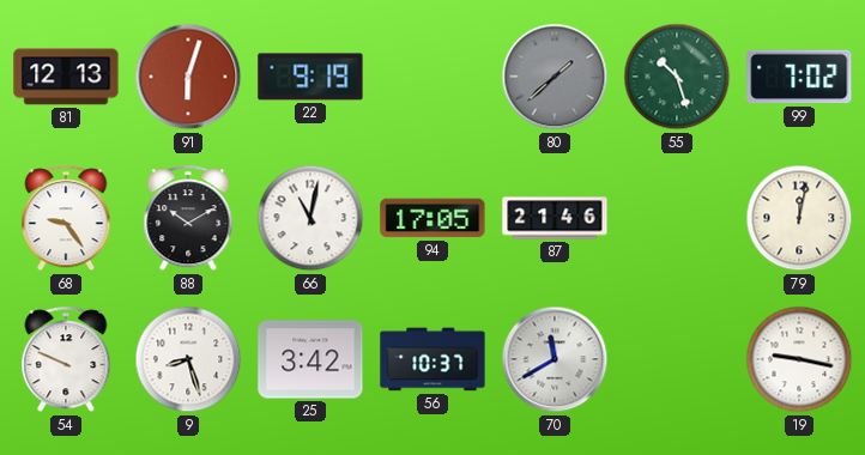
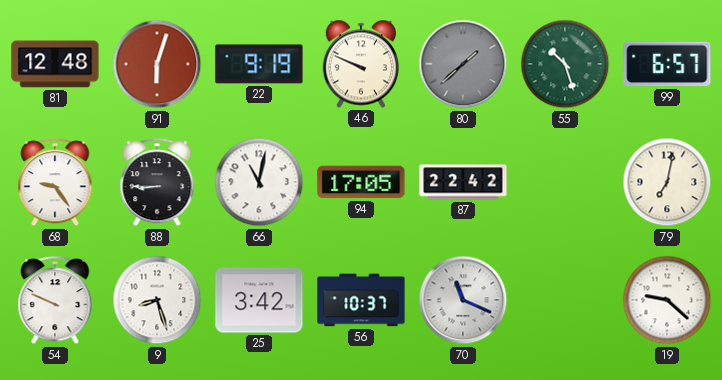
81: 12:13 -> 12:48 (55, 64)
46: none -> 9:49 (360, 64)
99: 7:02 -> 6:57 (667, 64)
88: 10:10 -> 8:45 (157, 183)
87: 21:46 -> 22:42 (463, 182)
79: 12:02 -> 7:02 (667, 182)
70: 11:40 -> 11:19 (463, 300)
19: 9:17 -> 9:22 (667, 300)
